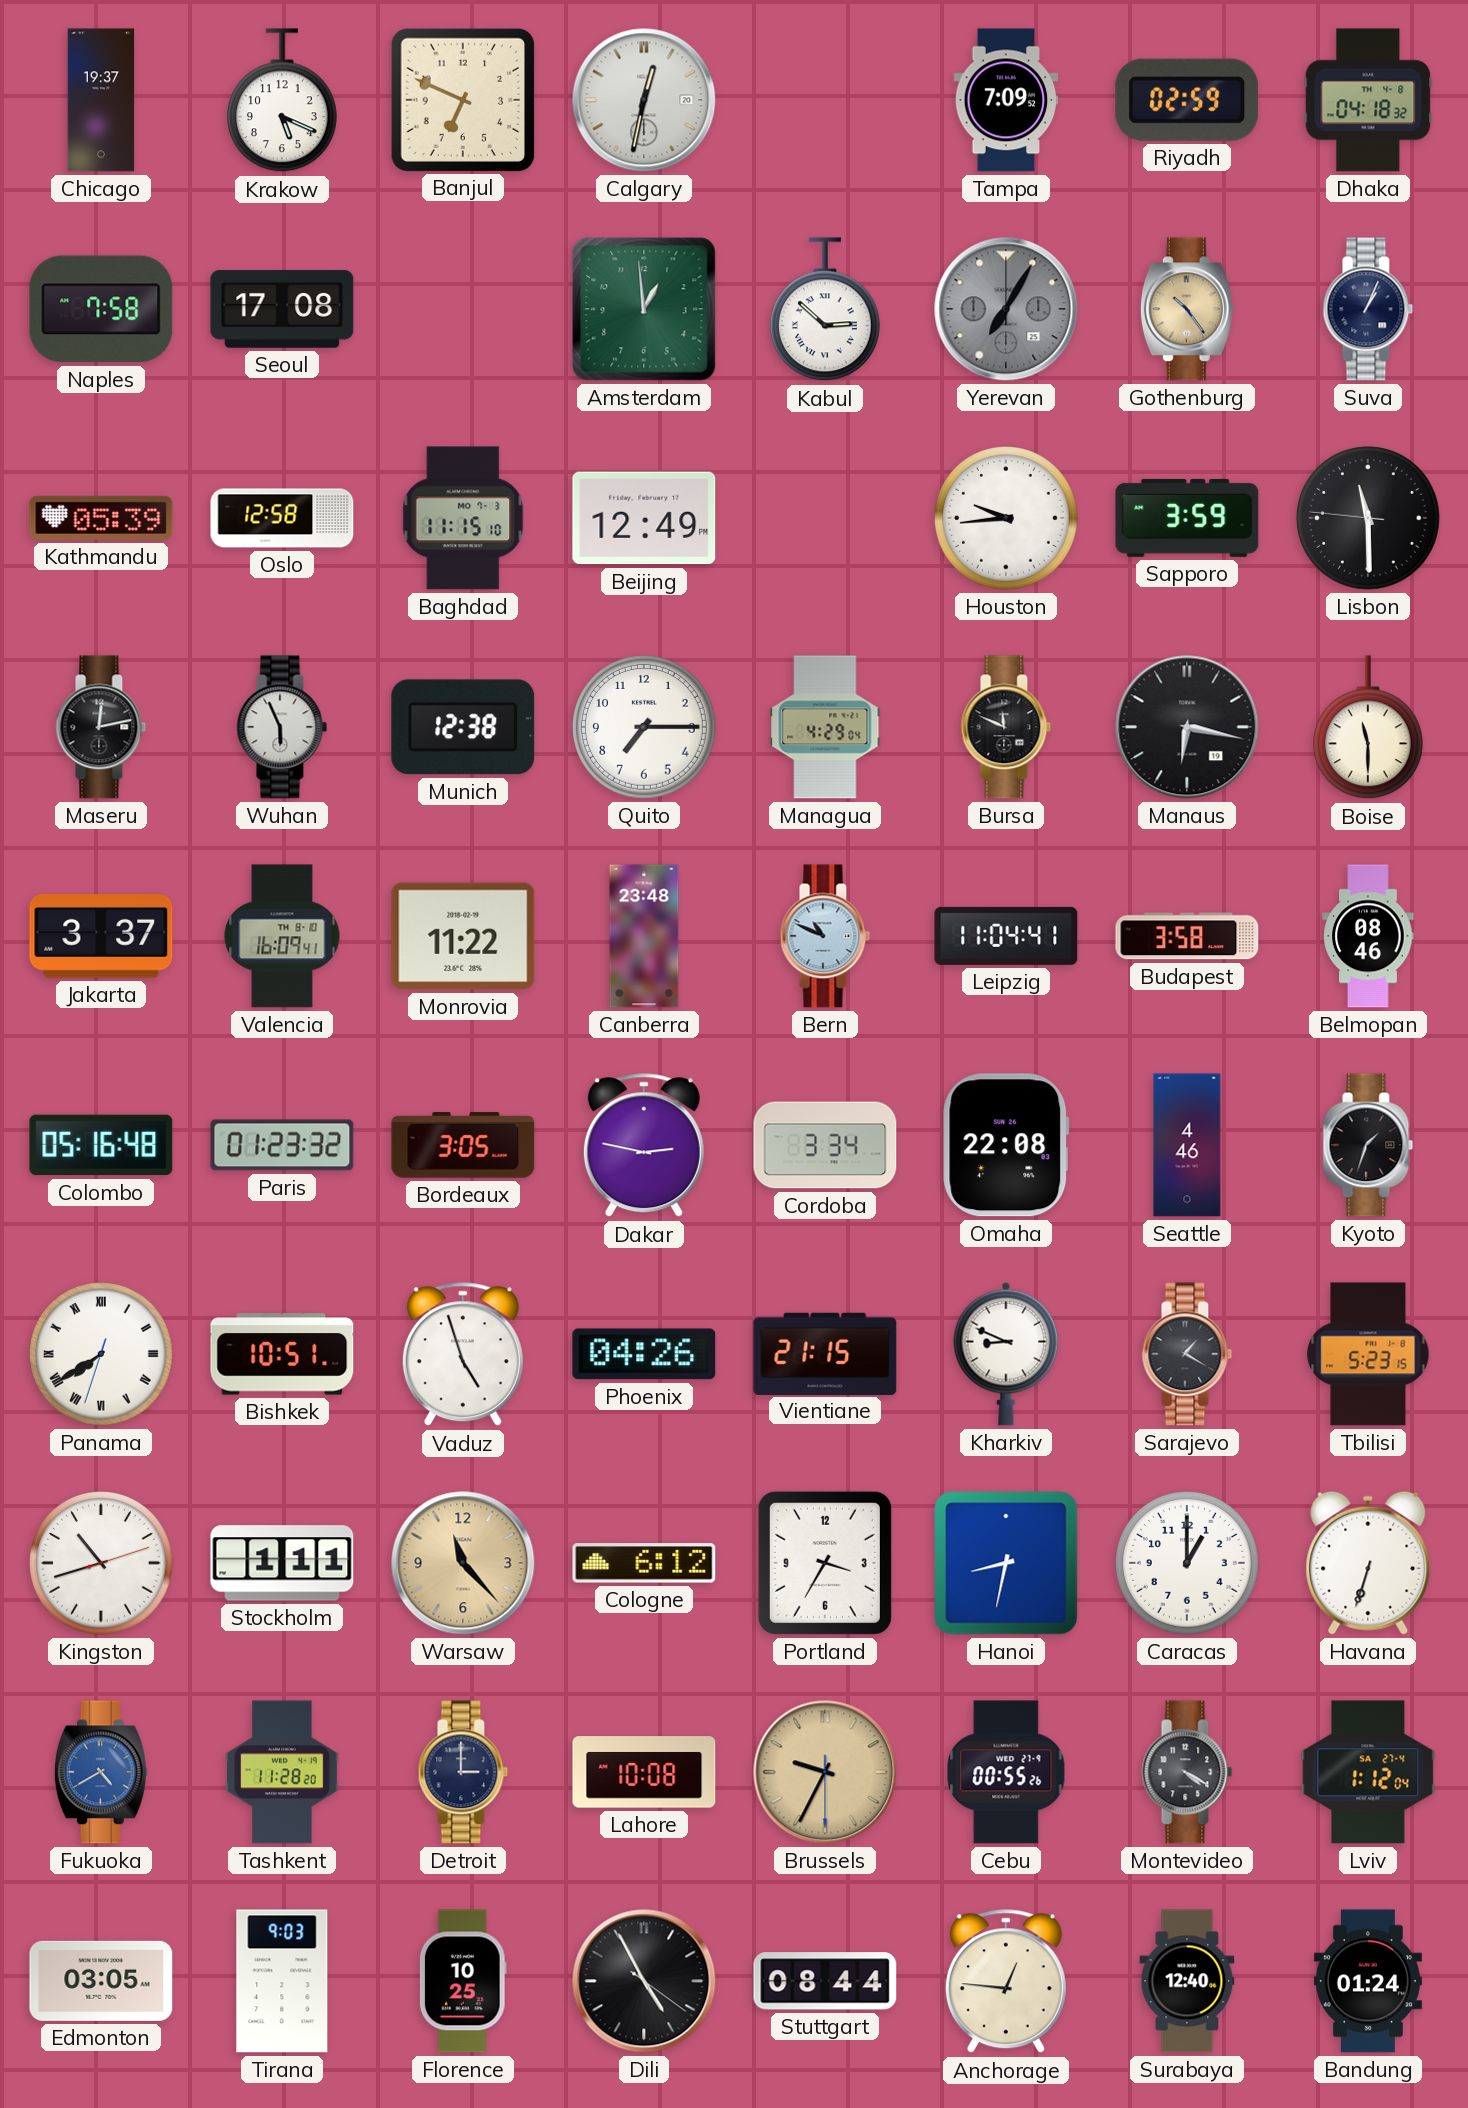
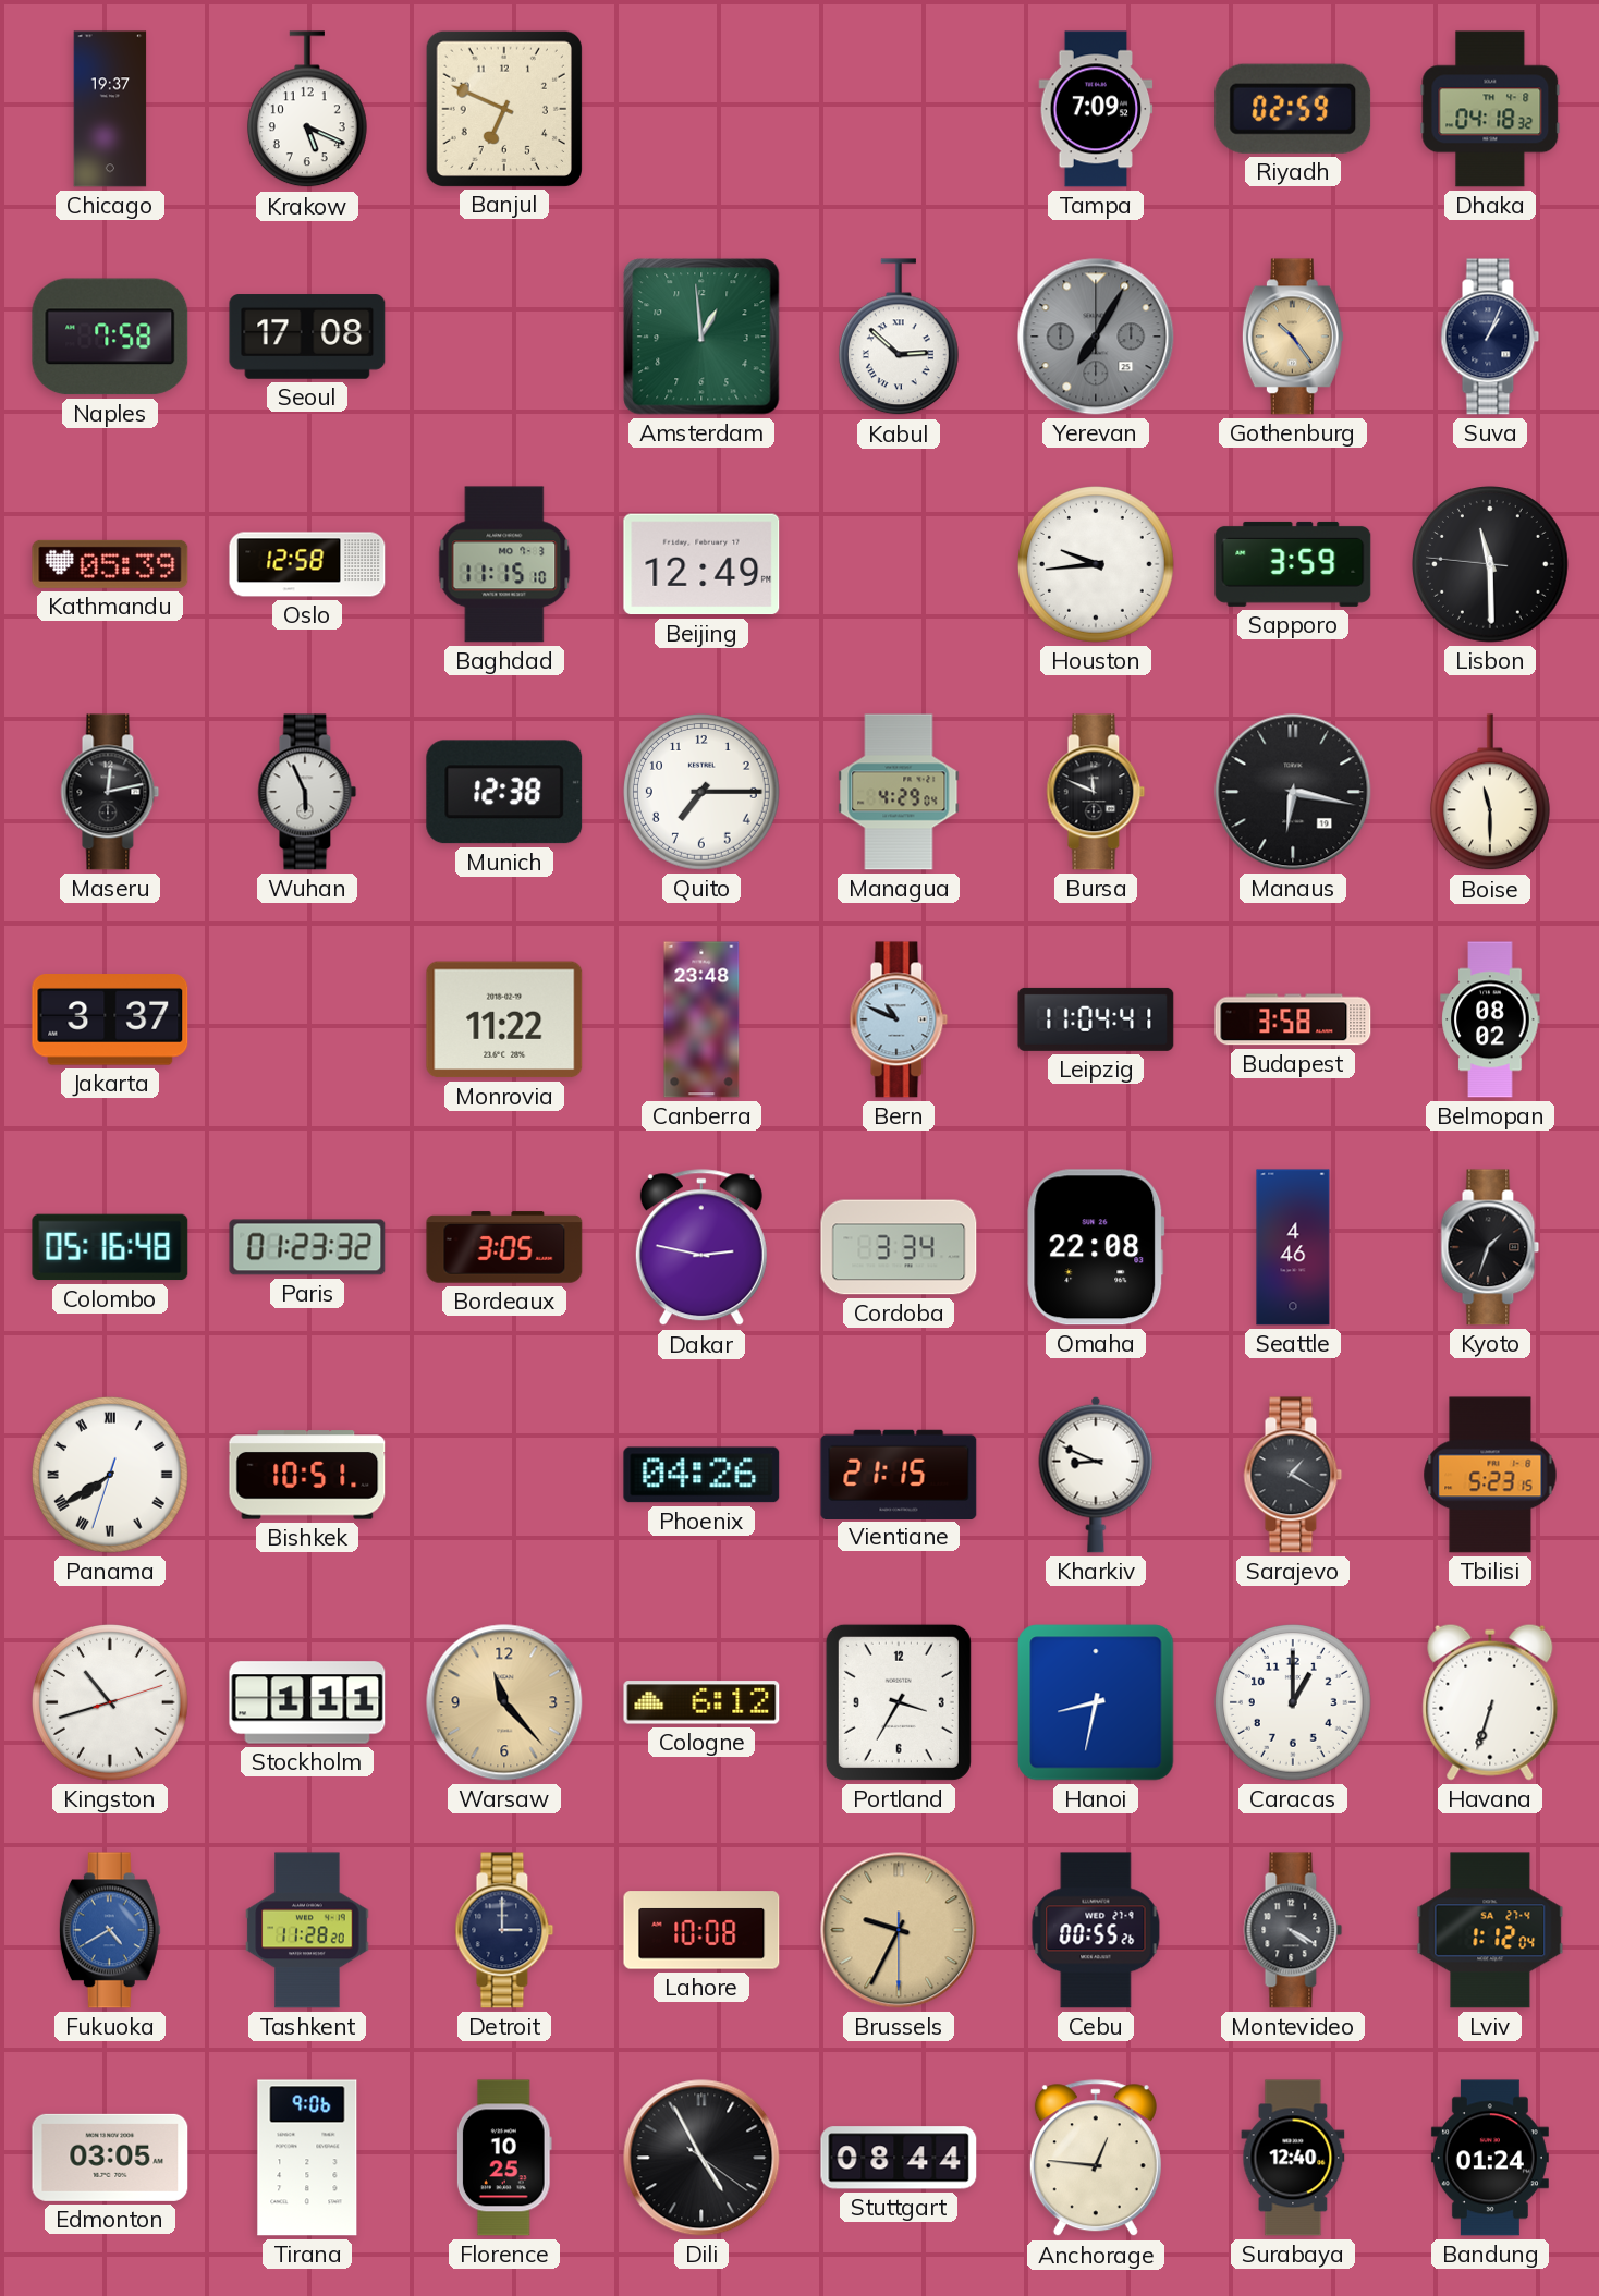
Calgary: 12:32 -> none (644, 100)
Valencia: 16:09 -> none (282, 936)
Belmopan: 08:46 -> 08:02 (1490, 1019)
Vaduz: 4:57 -> none (463, 1355)
Tirana: 9:03 -> 9:06 (307, 2158)
